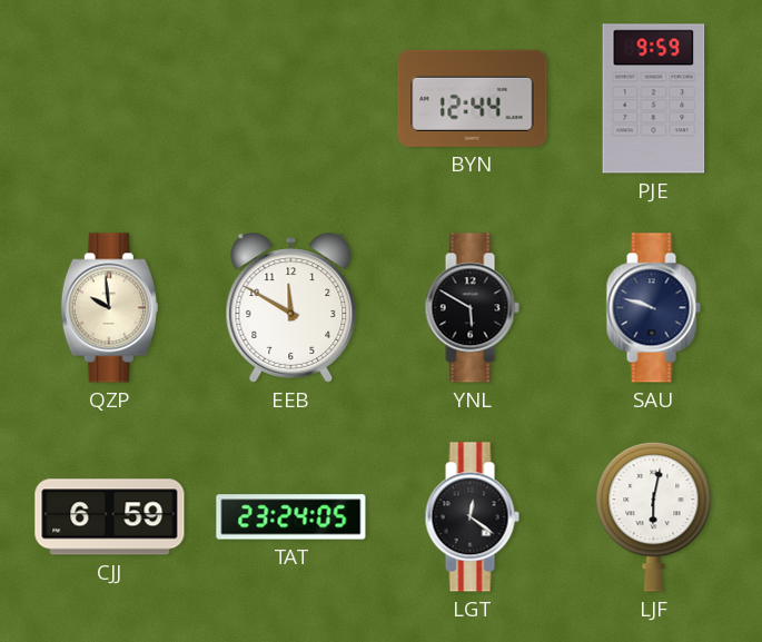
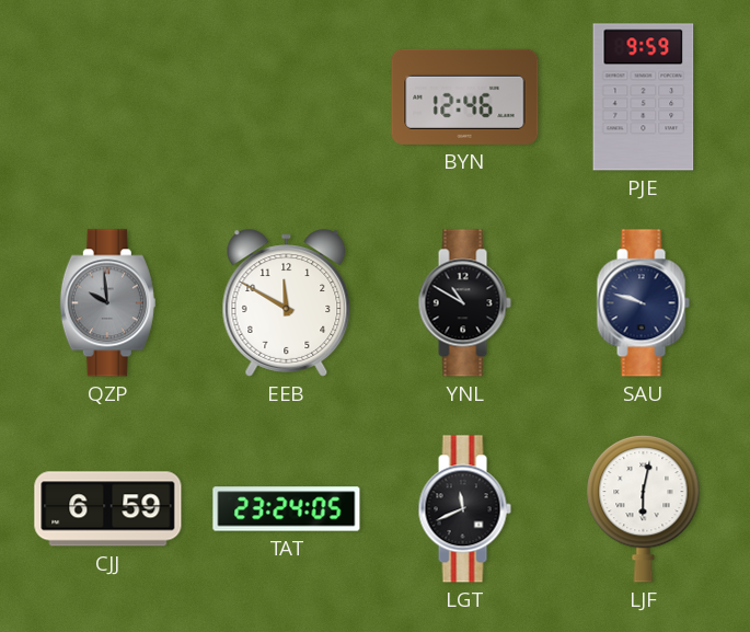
BYN: 12:44 -> 12:46 (465, 96)
QZP dial: cream -> grey (107, 303)
YNL: 5:50 -> 10:50 (464, 303)
LGT: 12:21 -> 11:41 (464, 509)
